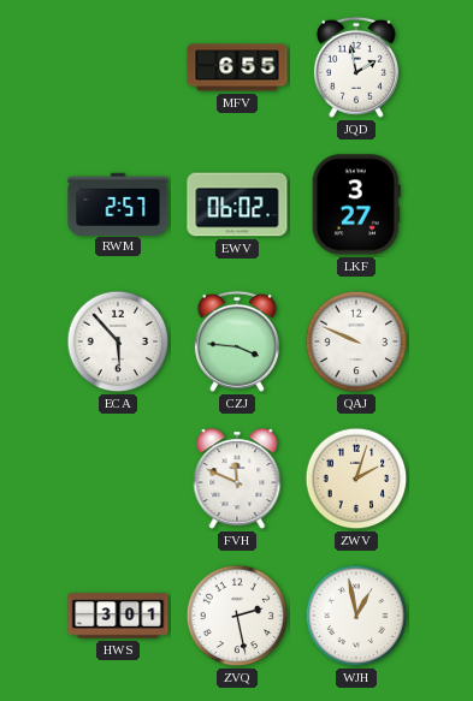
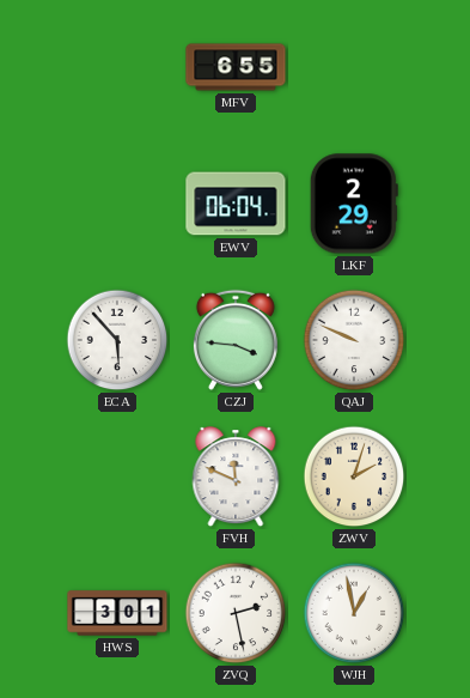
JQD: 1:58 -> none (356, 67)
RWM: 2:57 -> none (118, 203)
EWV: 06:02 -> 06:04 (236, 204)
LKF: 3:27 -> 2:29 (354, 204)
